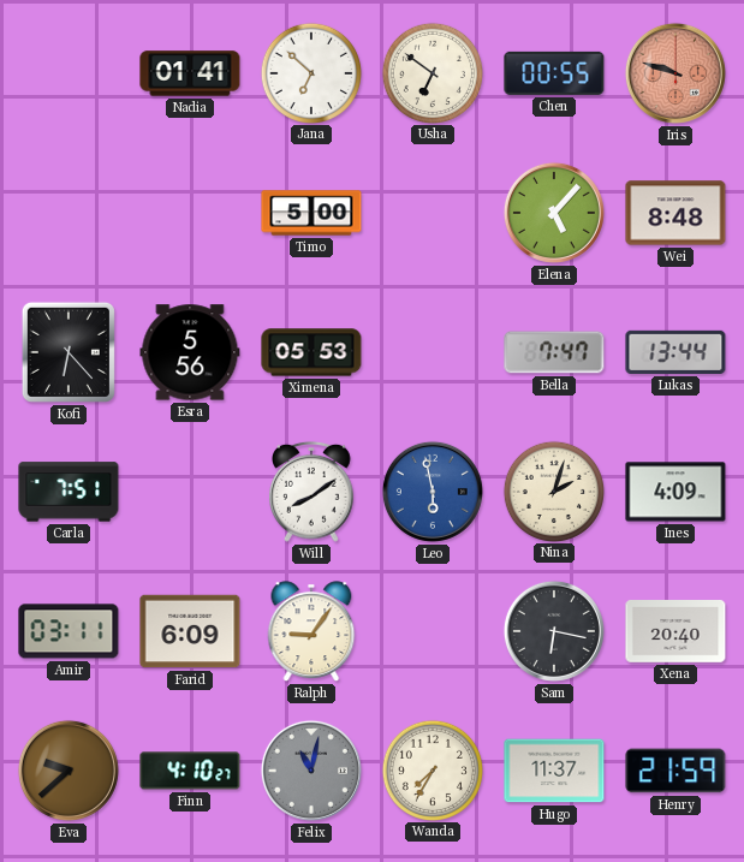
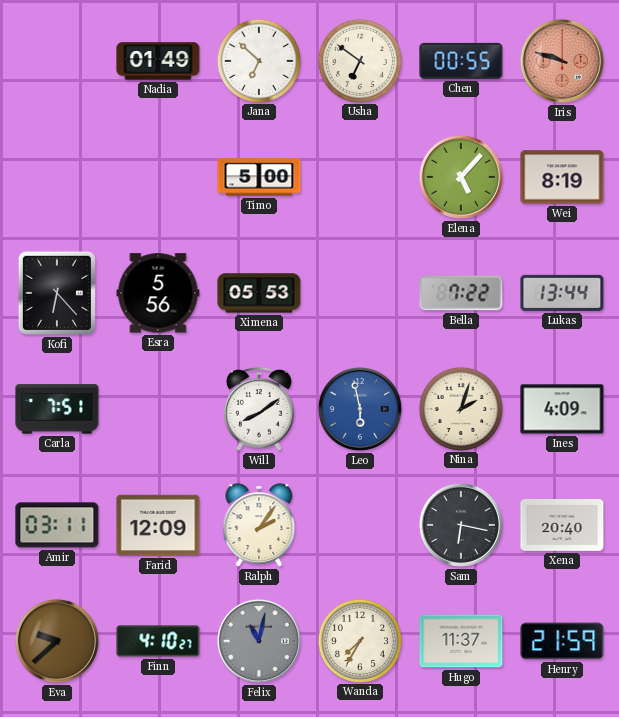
Nadia: 01:41 -> 01:49 (158, 61)
Wei: 8:48 -> 8:19 (562, 177)
Bella: 7:47 -> 7:22 (461, 293)
Farid: 6:09 -> 12:09 (158, 525)
Ralph: 9:06 -> 2:06 (259, 525)
